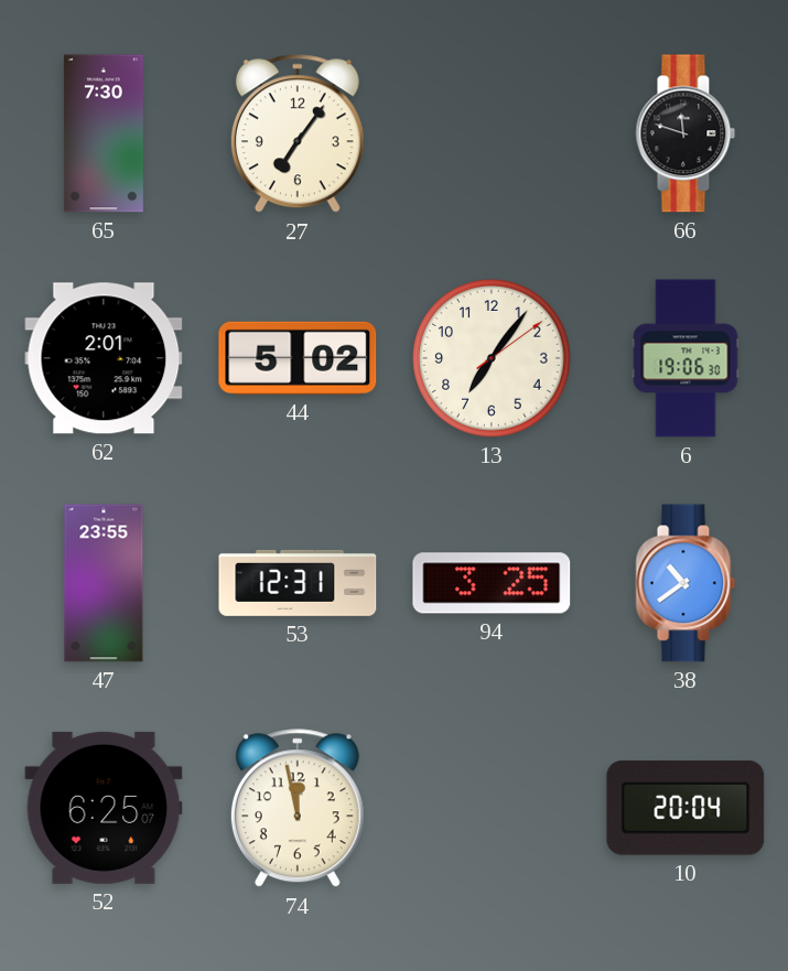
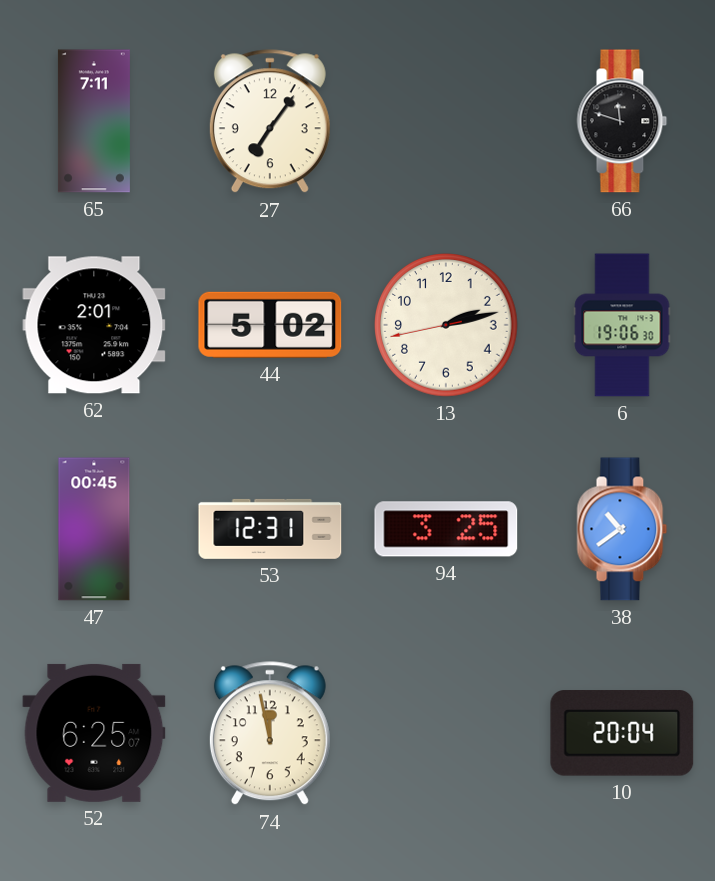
65: 7:30 -> 7:11 (94, 121)
13: 7:06 -> 2:12 (446, 325)
47: 23:55 -> 00:45 (94, 529)
